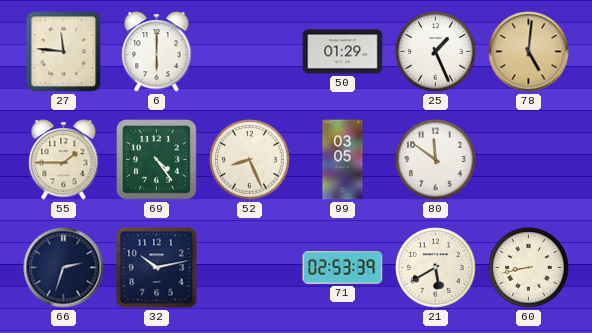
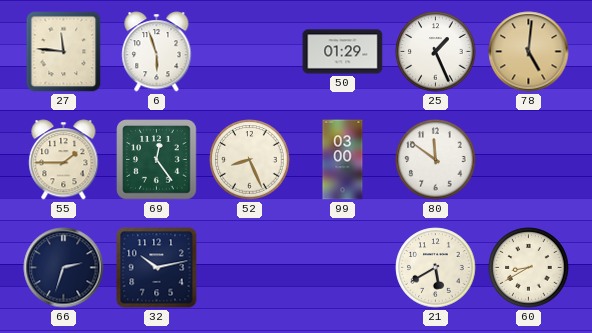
6: 6:00 -> 5:57 (157, 52)
69: 4:24 -> 12:24 (157, 160)
99: 03:05 -> 03:00 (343, 160)
71: 02:53 -> none (343, 268)
60: 8:43 -> 8:40 (529, 268)
